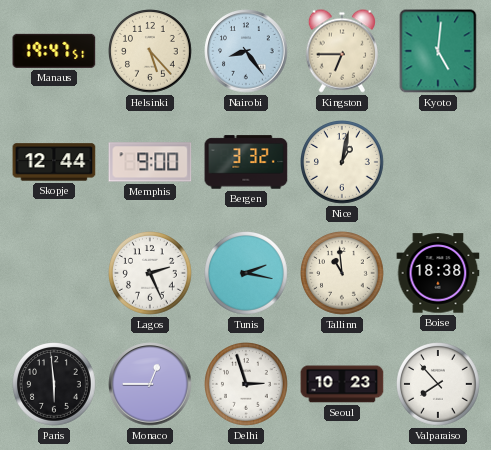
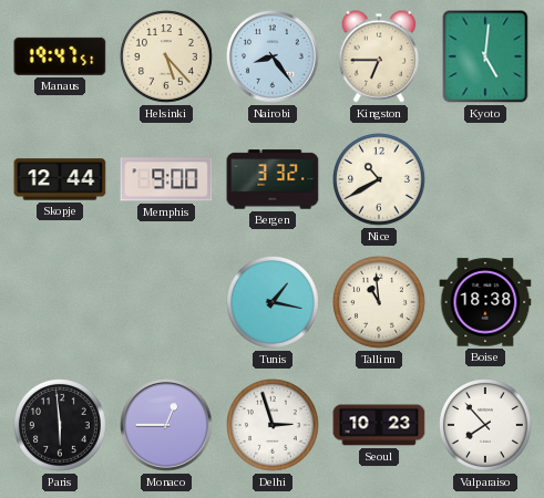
Nice: 1:02 -> 10:40 (380, 180)
Lagos: 2:26 -> none (151, 274)
Tunis: 2:17 -> 1:17 (274, 303)
